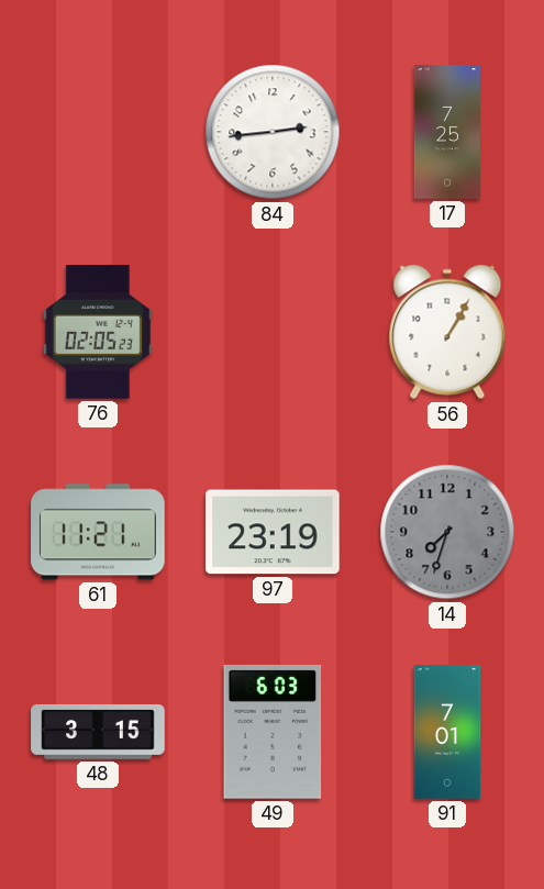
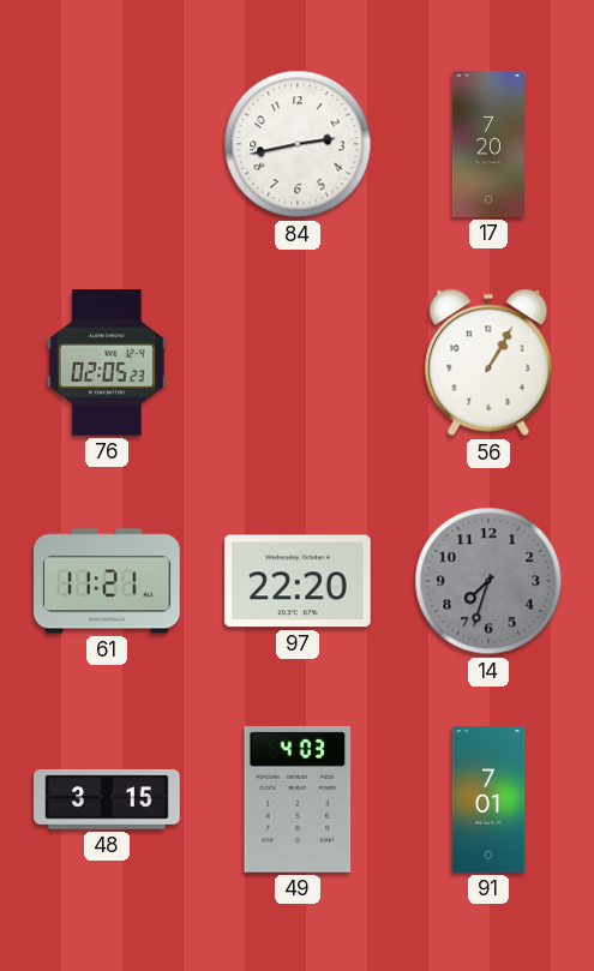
84: 2:44 -> 2:43 (298, 144)
17: 7:25 -> 7:20 (488, 144)
97: 23:19 -> 22:20 (298, 581)
49: 6:03 -> 4:03 (298, 799)
